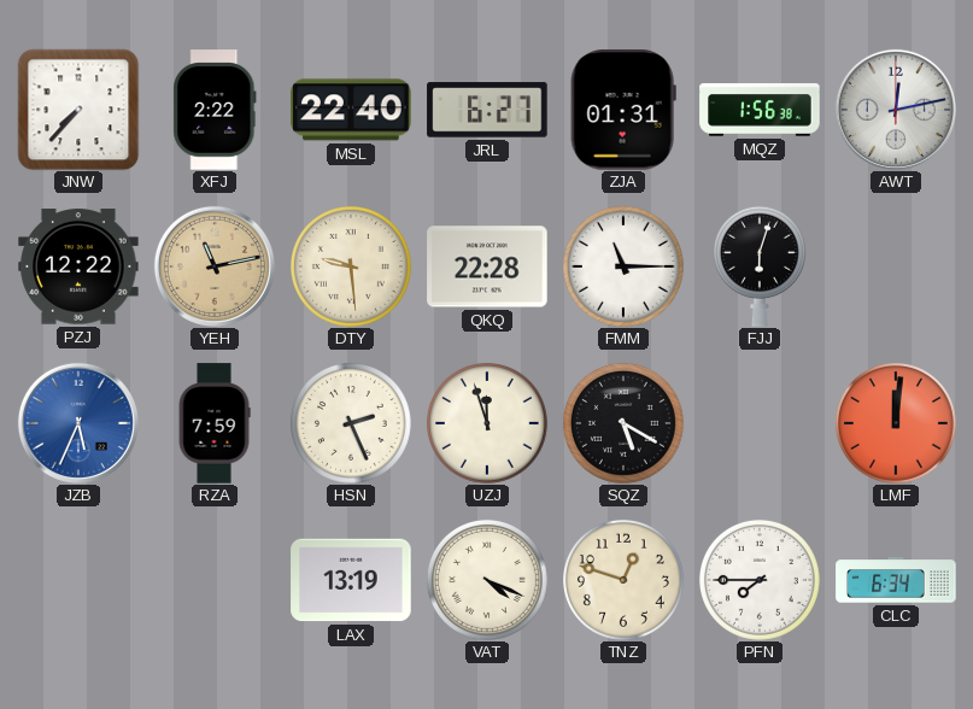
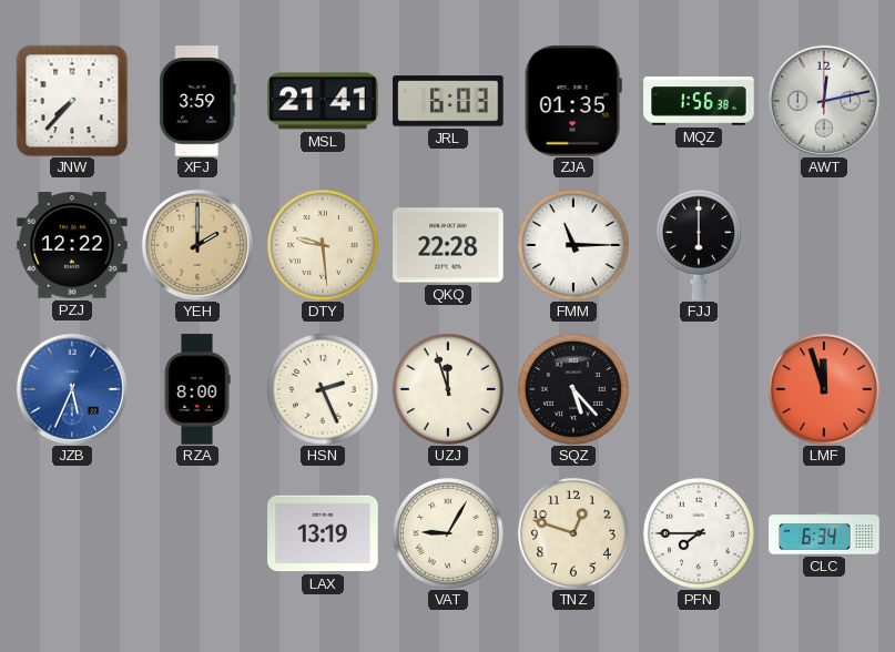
XFJ: 2:22 -> 3:59 (197, 101)
MSL: 22:40 -> 21:41 (323, 101)
JRL: 6:27 -> 6:03 (448, 101)
ZJA: 01:31 -> 01:35 (573, 101)
YEH: 11:13 -> 2:00 (197, 245)
FJJ: 6:03 -> 6:00 (699, 245)
RZA: 7:59 -> 8:00 (197, 389)
SQZ: 5:20 -> 5:23 (573, 389)
LMF: 12:01 -> 11:57 (824, 389)
VAT: 4:19 -> 9:05 (448, 533)
